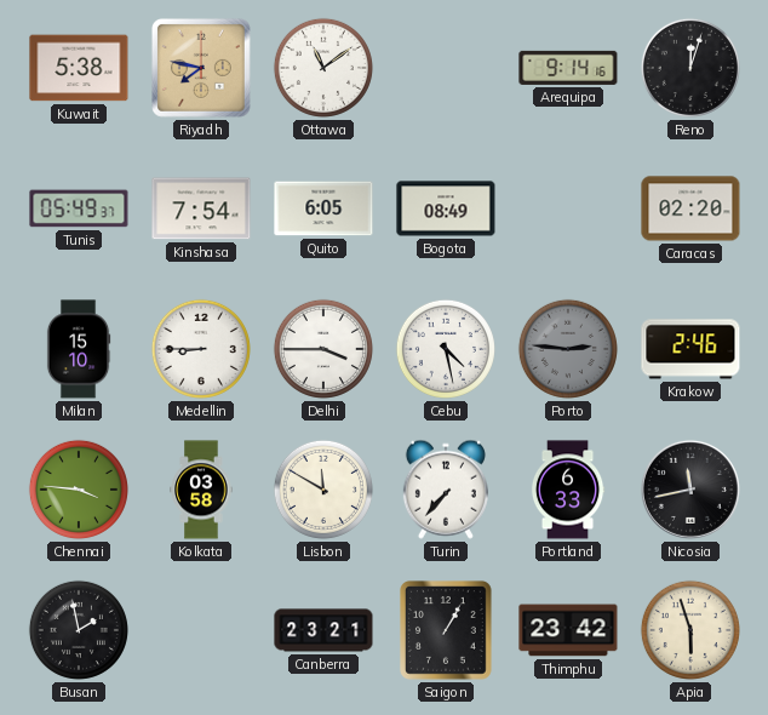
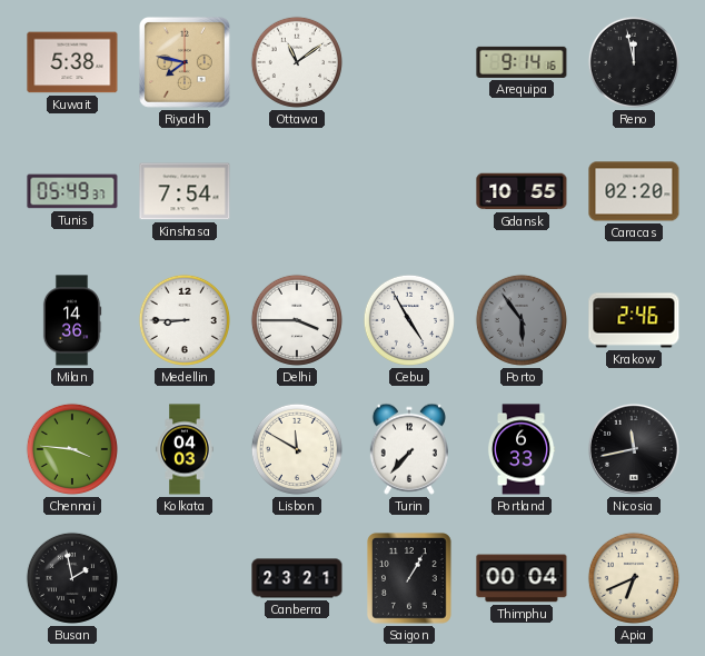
Reno: 12:03 -> 11:58 (634, 62)
Quito: 6:05 -> none (323, 208)
Bogota: 08:49 -> none (446, 208)
Gdansk: none -> 10:55 (522, 191)
Milan: 15:10 -> 14:36 (72, 320)
Cebu: 4:28 -> 4:55 (409, 320)
Porto: 2:46 -> 5:54 (522, 320)
Kolkata: 03:58 -> 04:03 (185, 449)
Thimphu: 23:42 -> 00:04 (522, 578)
Apia: 5:57 -> 6:41 (634, 578)
